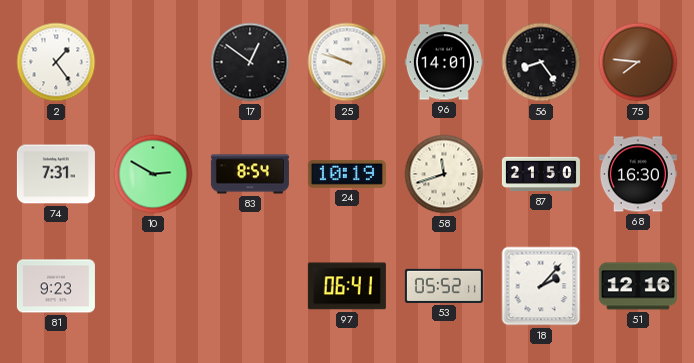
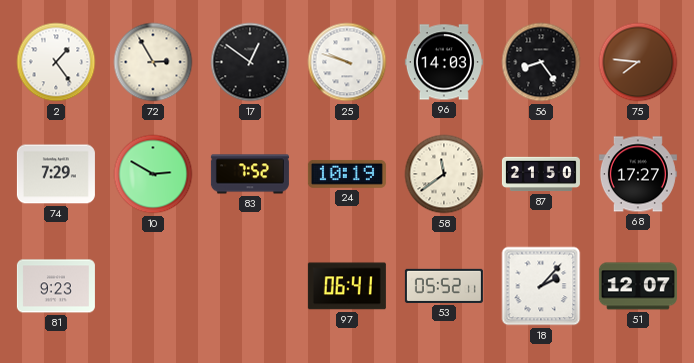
72: none -> 2:55 (153, 62)
96: 14:01 -> 14:03 (444, 62)
74: 7:31 -> 7:29 (56, 174)
83: 8:54 -> 7:52 (250, 174)
58: 11:42 -> 11:39 (444, 174)
68: 16:30 -> 17:27 (638, 174)
51: 12:16 -> 12:07 (638, 286)
